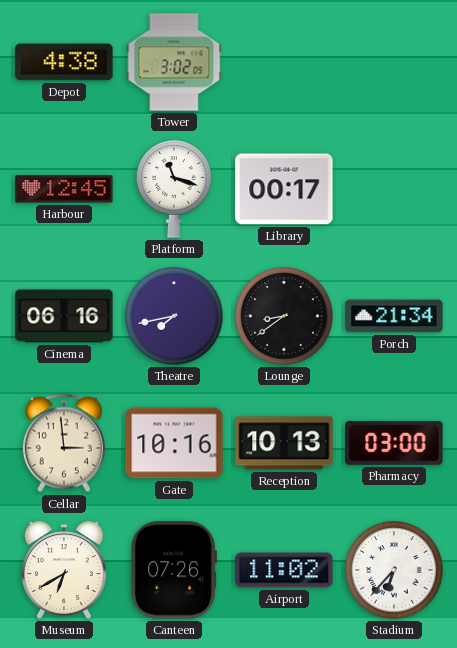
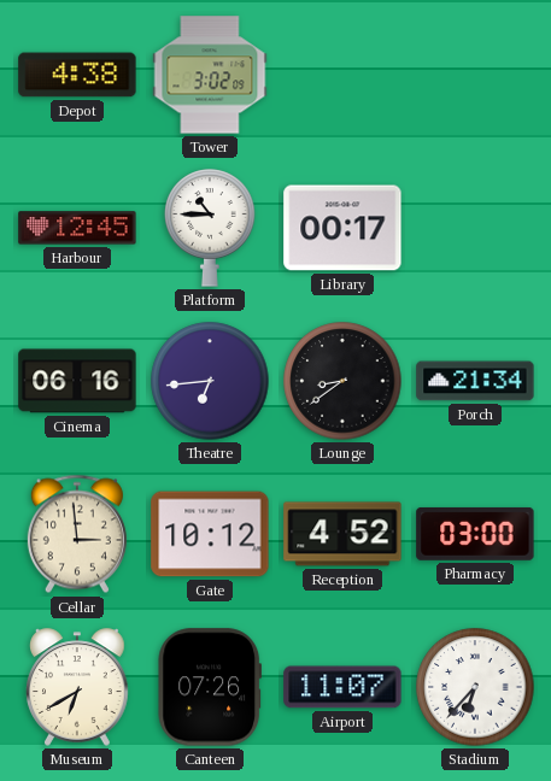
Platform: 11:18 -> 10:45 (210, 228)
Theatre: 7:43 -> 6:44 (210, 381)
Gate: 10:16 -> 10:12 (210, 534)
Reception: 10:13 -> 4:52 (342, 534)
Airport: 11:02 -> 11:07 (342, 687)
